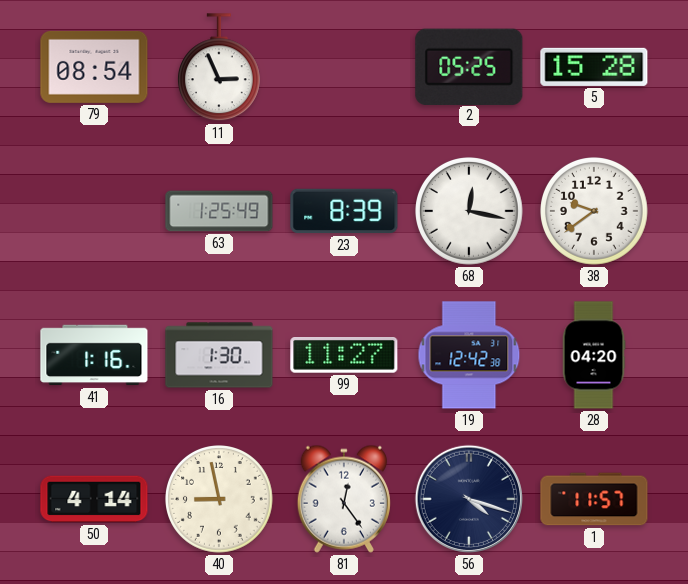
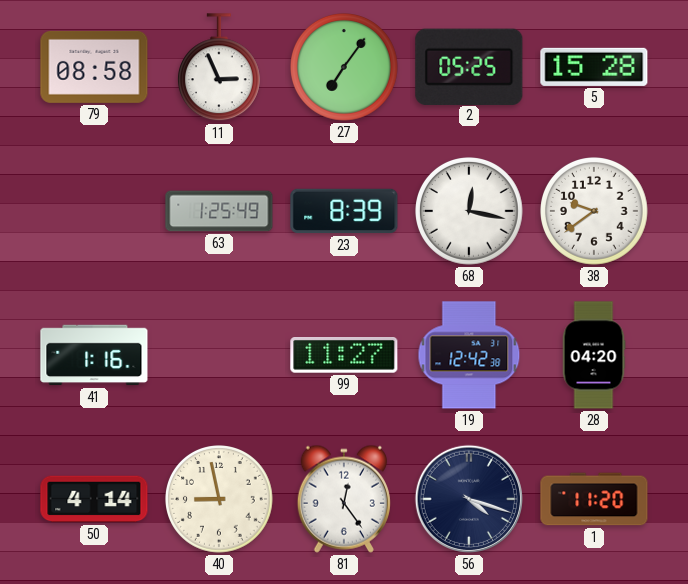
79: 08:54 -> 08:58 (94, 67)
27: none -> 7:06 (345, 68)
16: 1:30 -> none (219, 355)
1: 11:57 -> 11:20 (594, 499)
